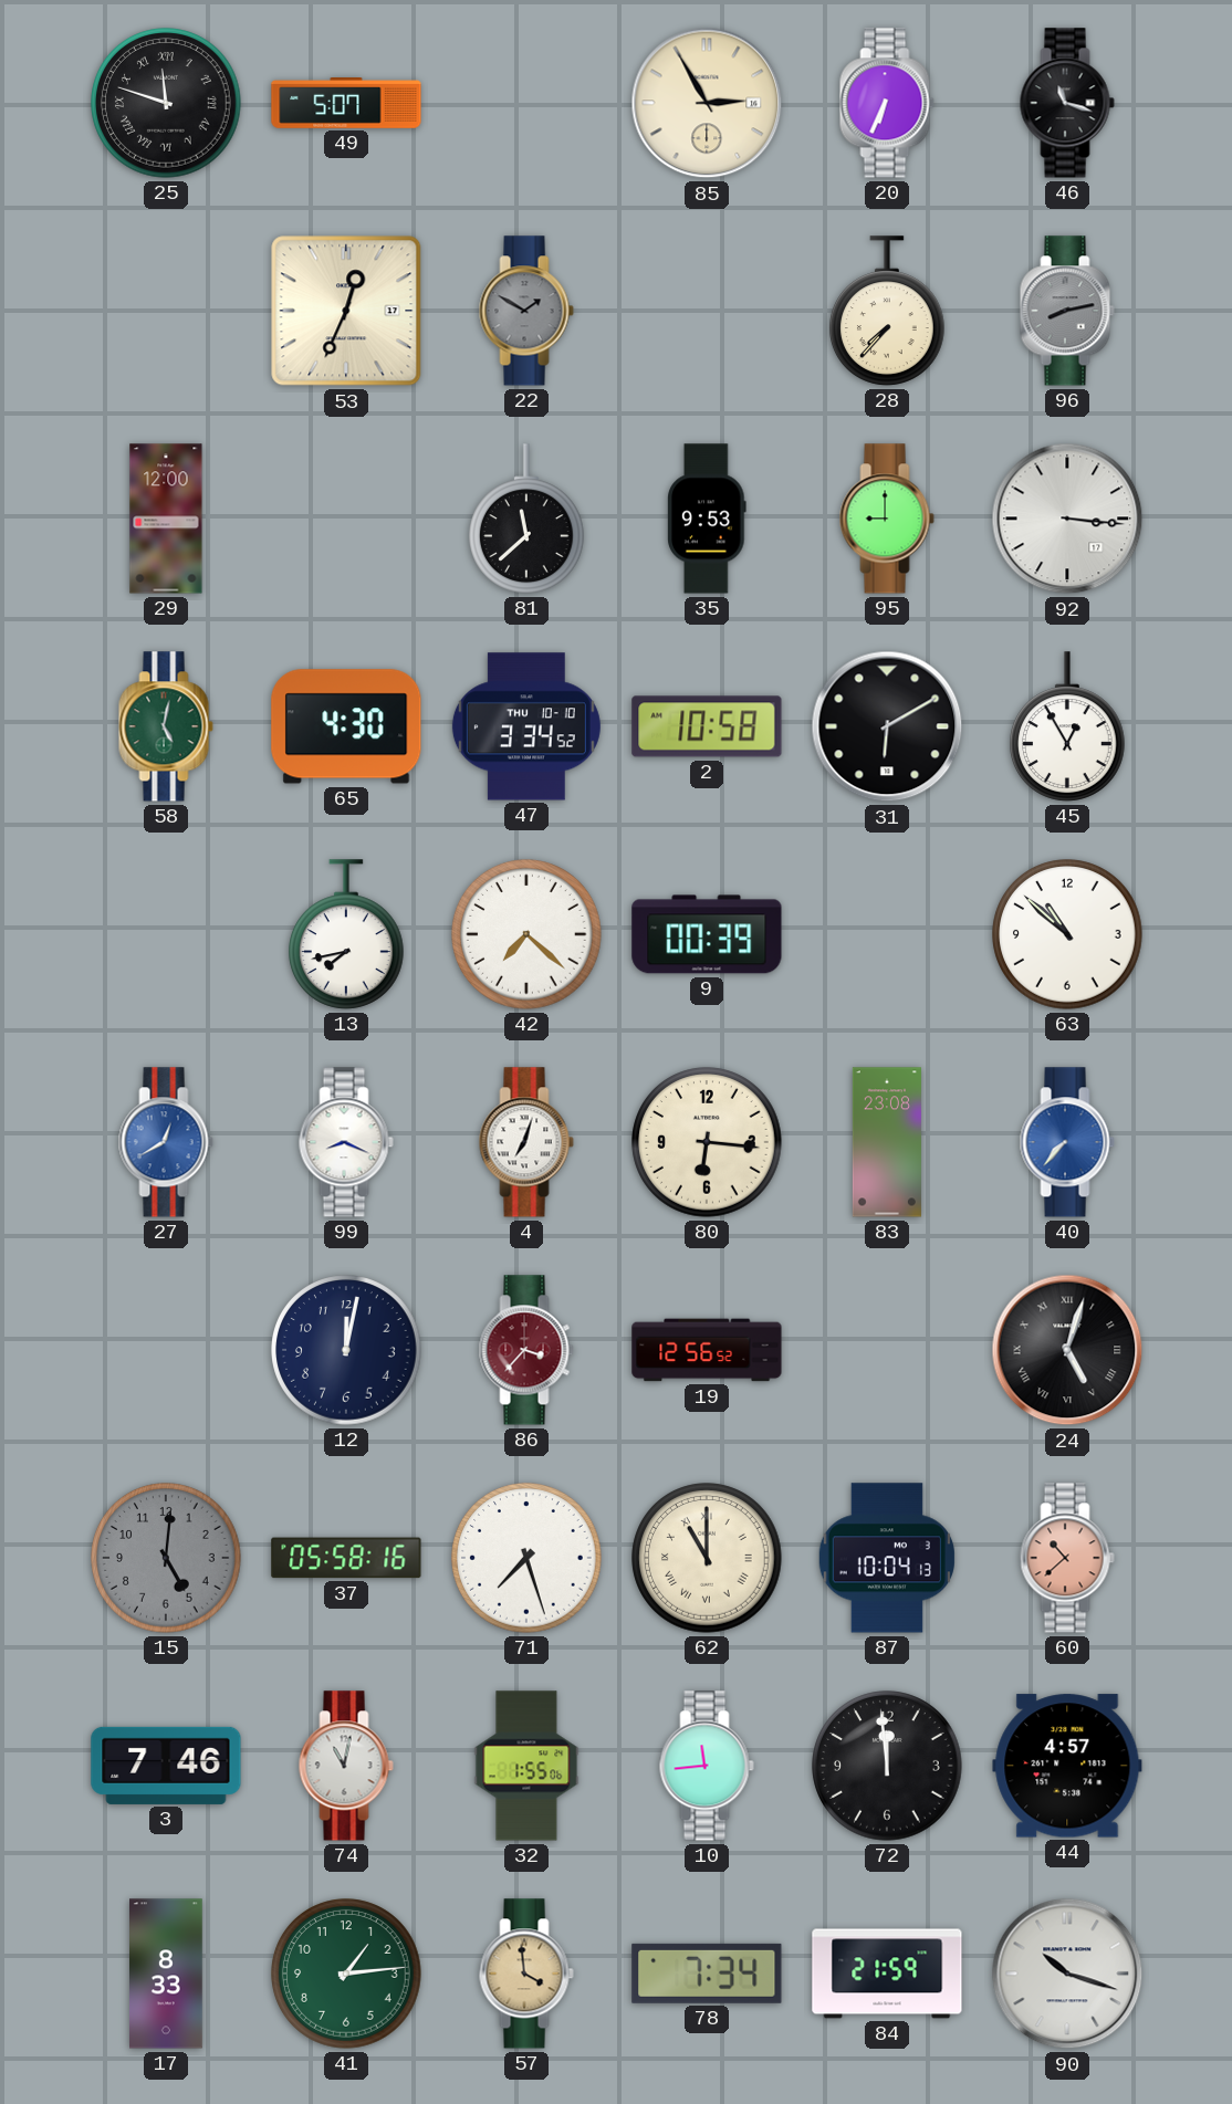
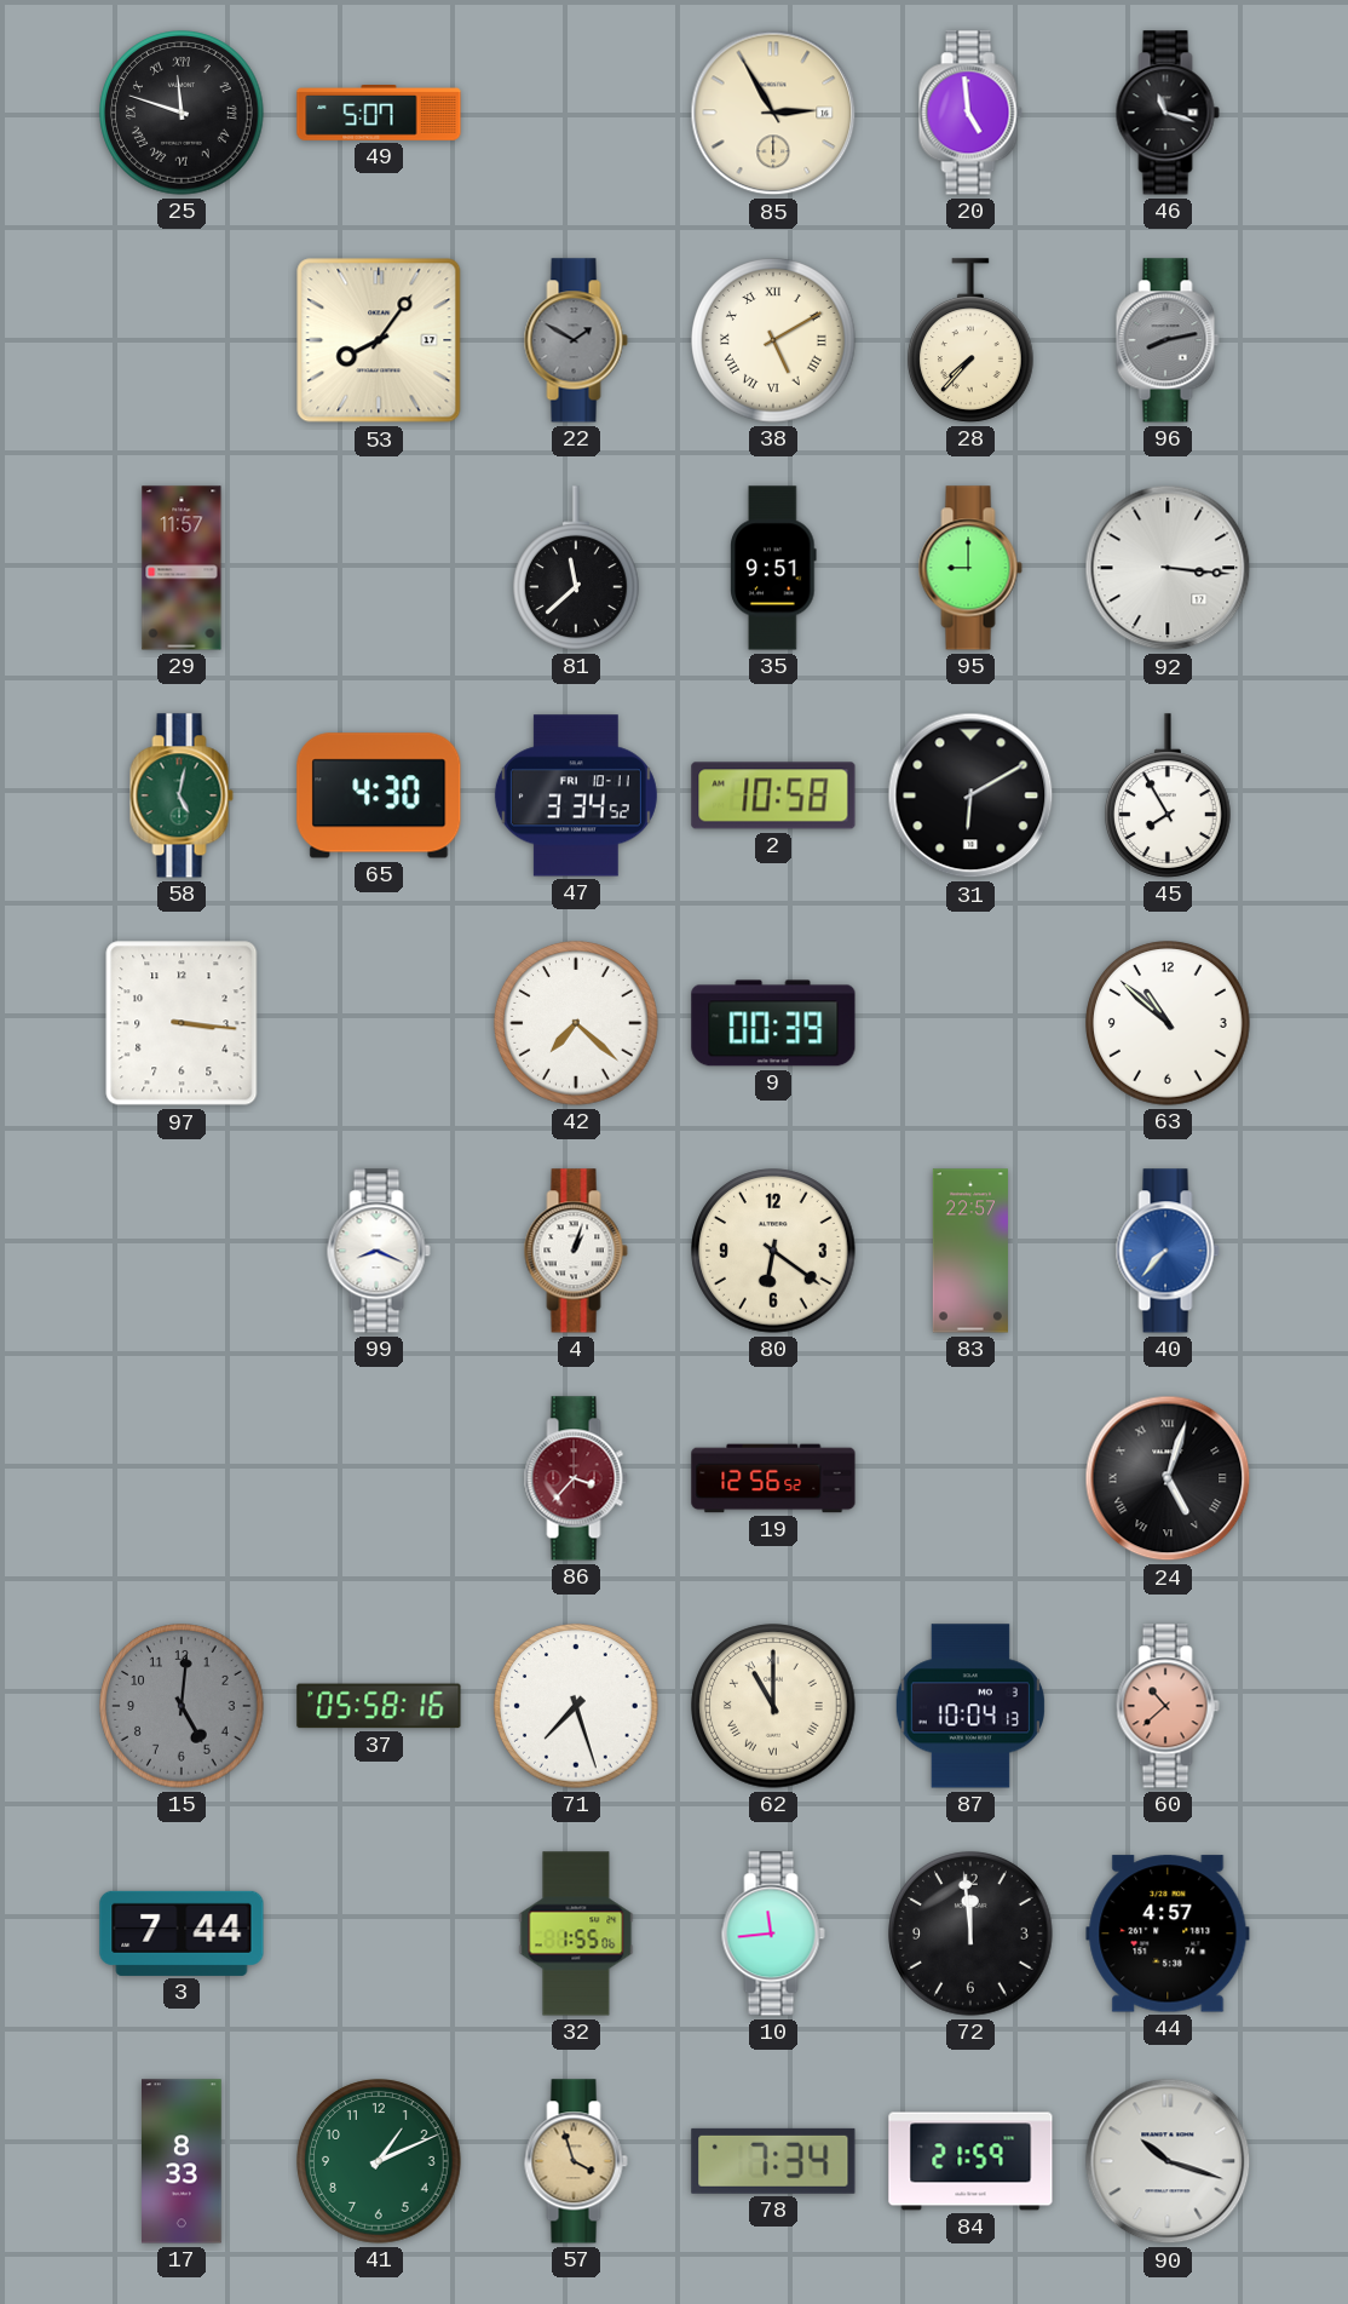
20: 6:34 -> 4:59 (970, 113)
53: 12:34 -> 8:06 (379, 340)
38: none -> 5:10 (773, 340)
29: 12:00 -> 11:57 (182, 568)
35: 9:53 -> 9:51 (773, 568)
47 date: THU 10-10 -> FRI 10-11 (576, 795)
45: 12:55 -> 7:55 (1169, 795)
97: none -> 3:16 (182, 1023)
13: 7:43 -> none (347, 934)
27: 12:40 -> none (166, 1142)
4: 7:03 -> 1:03 (576, 1251)
80: 6:16 -> 6:21 (773, 1251)
83: 23:08 -> 22:57 (970, 1251)
12: 12:02 -> none (346, 1350)
3: 7:46 -> 7:44 (182, 1934)
74: 11:02 -> none (346, 1766)
41: 1:14 -> 1:11 (379, 2161)
57: 3:59 -> 3:57 (576, 2161)
